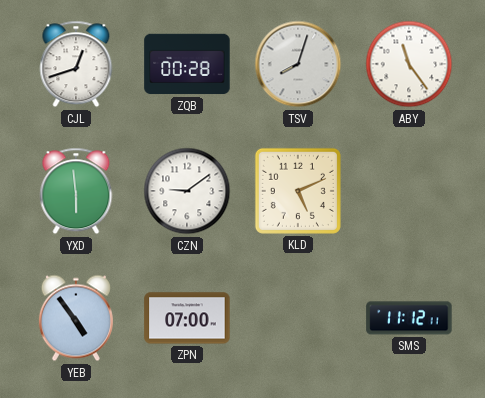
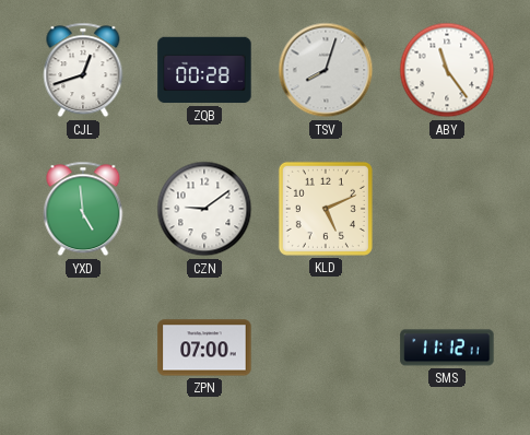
YXD: 5:59 -> 4:59 (83, 209)
YEB: 4:54 -> none (76, 318)
